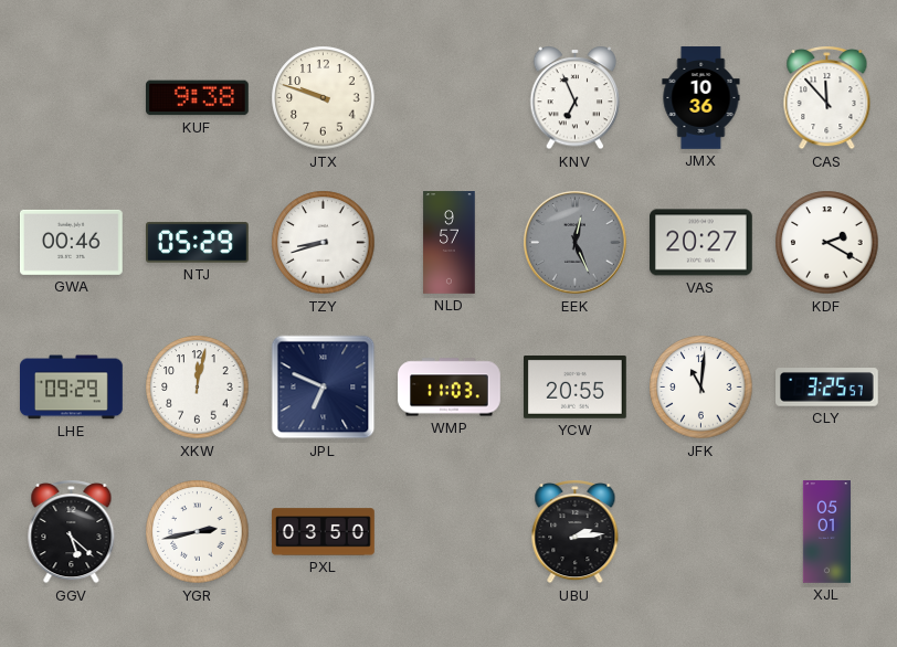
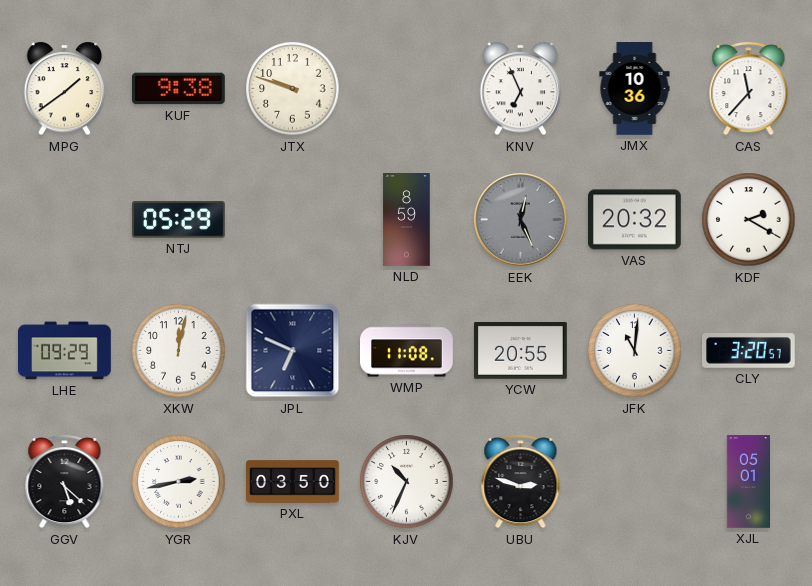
MPG: none -> 1:39 (65, 89)
CAS: 11:53 -> 11:37 (749, 89)
GWA: 00:46 -> none (72, 242)
TZY: 8:42 -> none (324, 243)
NLD: 9:57 -> 8:59 (407, 220)
VAS: 20:27 -> 20:32 (635, 220)
WMP: 11:03 -> 11:08 (407, 351)
CLY: 3:25 -> 3:20 (749, 351)
KJV: none -> 10:34 (407, 482)
UBU: 2:14 -> 2:48 (521, 482)
